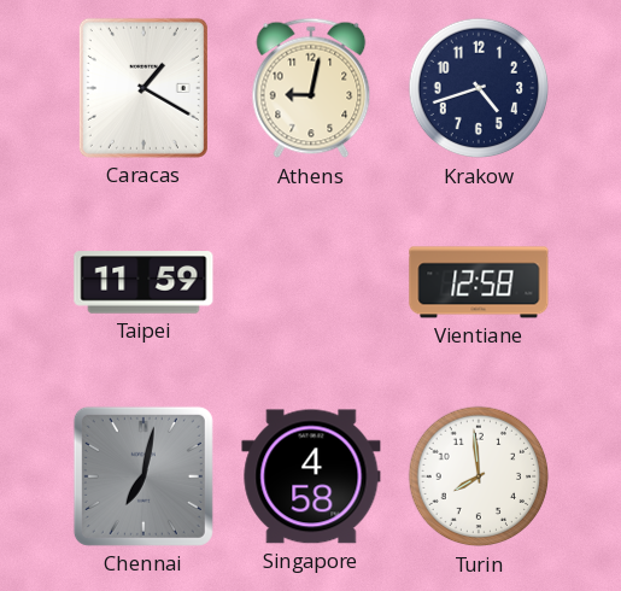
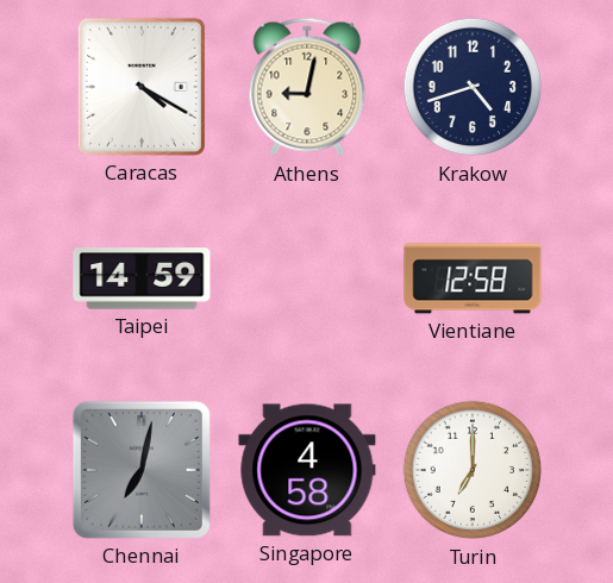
Caracas: 1:20 -> 4:20 (142, 87)
Taipei: 11:59 -> 14:59 (142, 278)
Turin: 7:59 -> 7:00 (473, 470)
